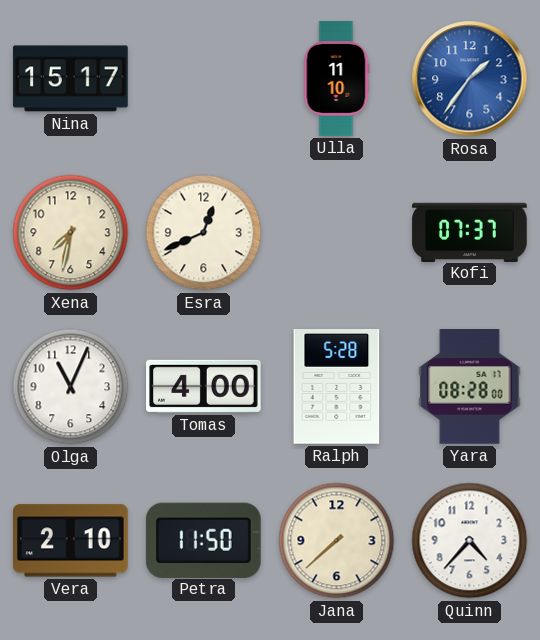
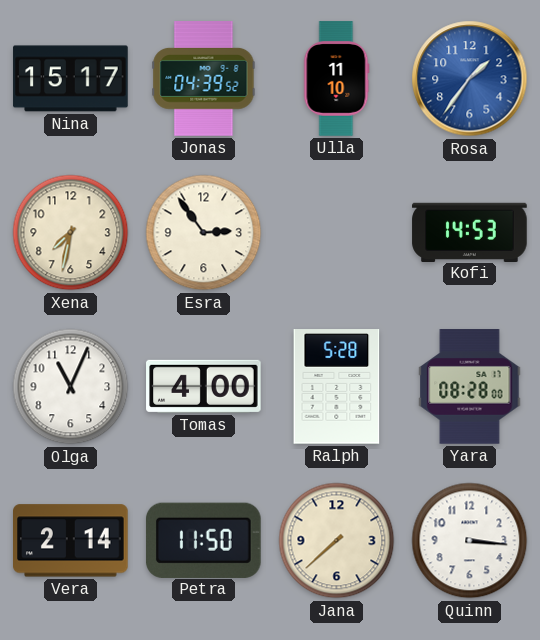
Jonas: none -> 04:39 (204, 79)
Esra: 12:41 -> 2:54 (204, 233)
Kofi: 07:37 -> 14:53 (470, 232)
Vera: 2:10 -> 2:14 (71, 541)
Quinn: 4:37 -> 3:16 (470, 541)
